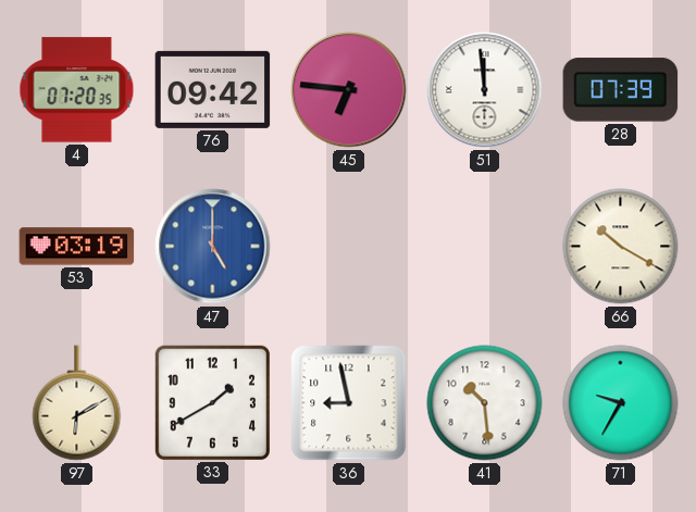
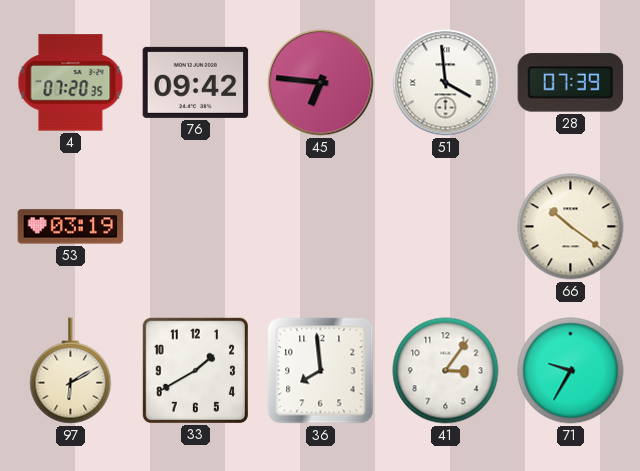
51: 11:59 -> 3:59 (446, 83)
47: 5:00 -> none (213, 247)
66: 10:20 -> 10:21 (571, 227)
36: 8:58 -> 7:59 (321, 371)
41: 10:29 -> 3:06 (446, 371)
